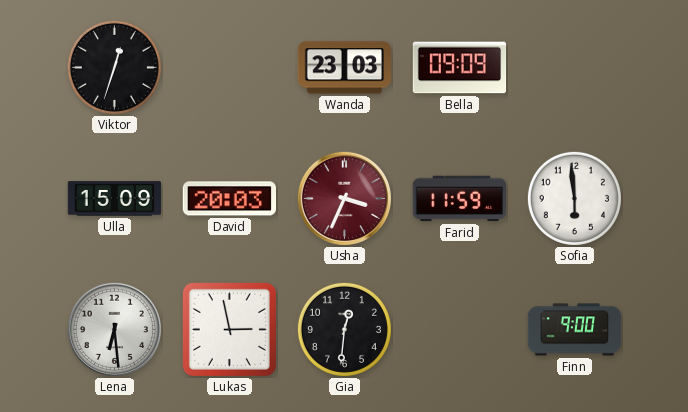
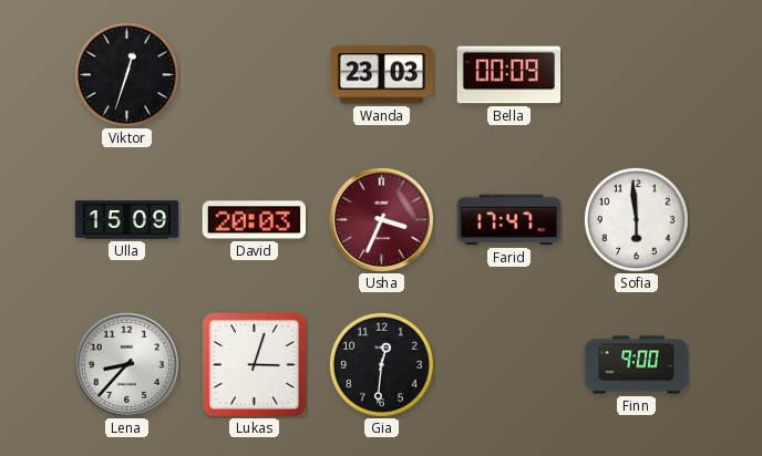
Bella: 09:09 -> 00:09 (509, 75)
Farid: 11:59 -> 17:47 (508, 220)
Lena: 6:29 -> 8:37 (126, 364)
Lukas: 2:58 -> 3:03 (254, 364)
